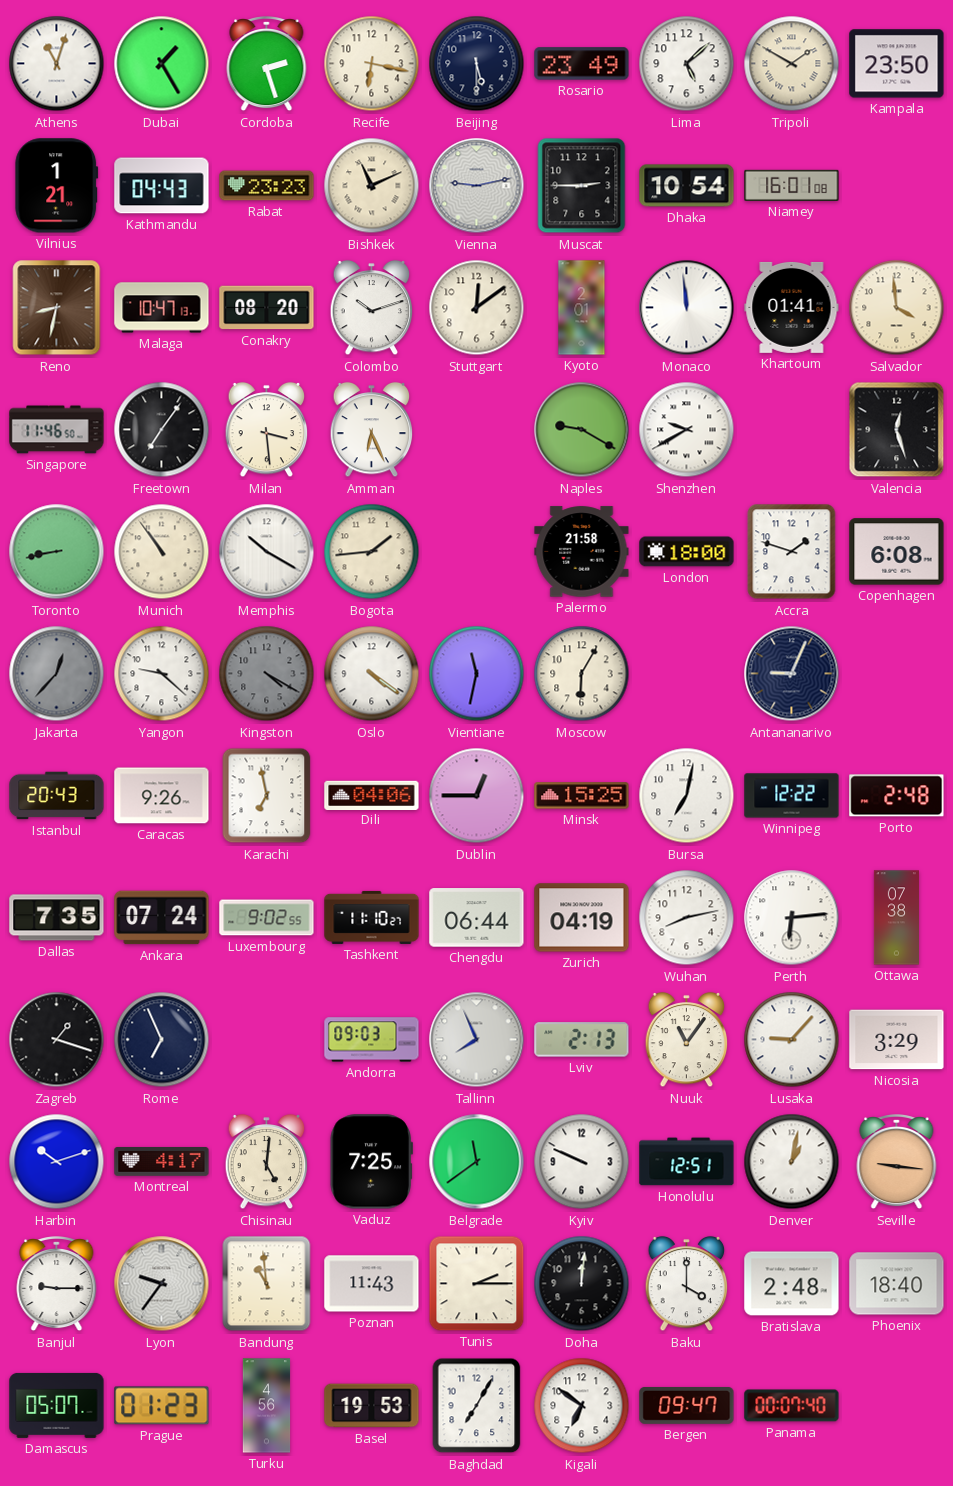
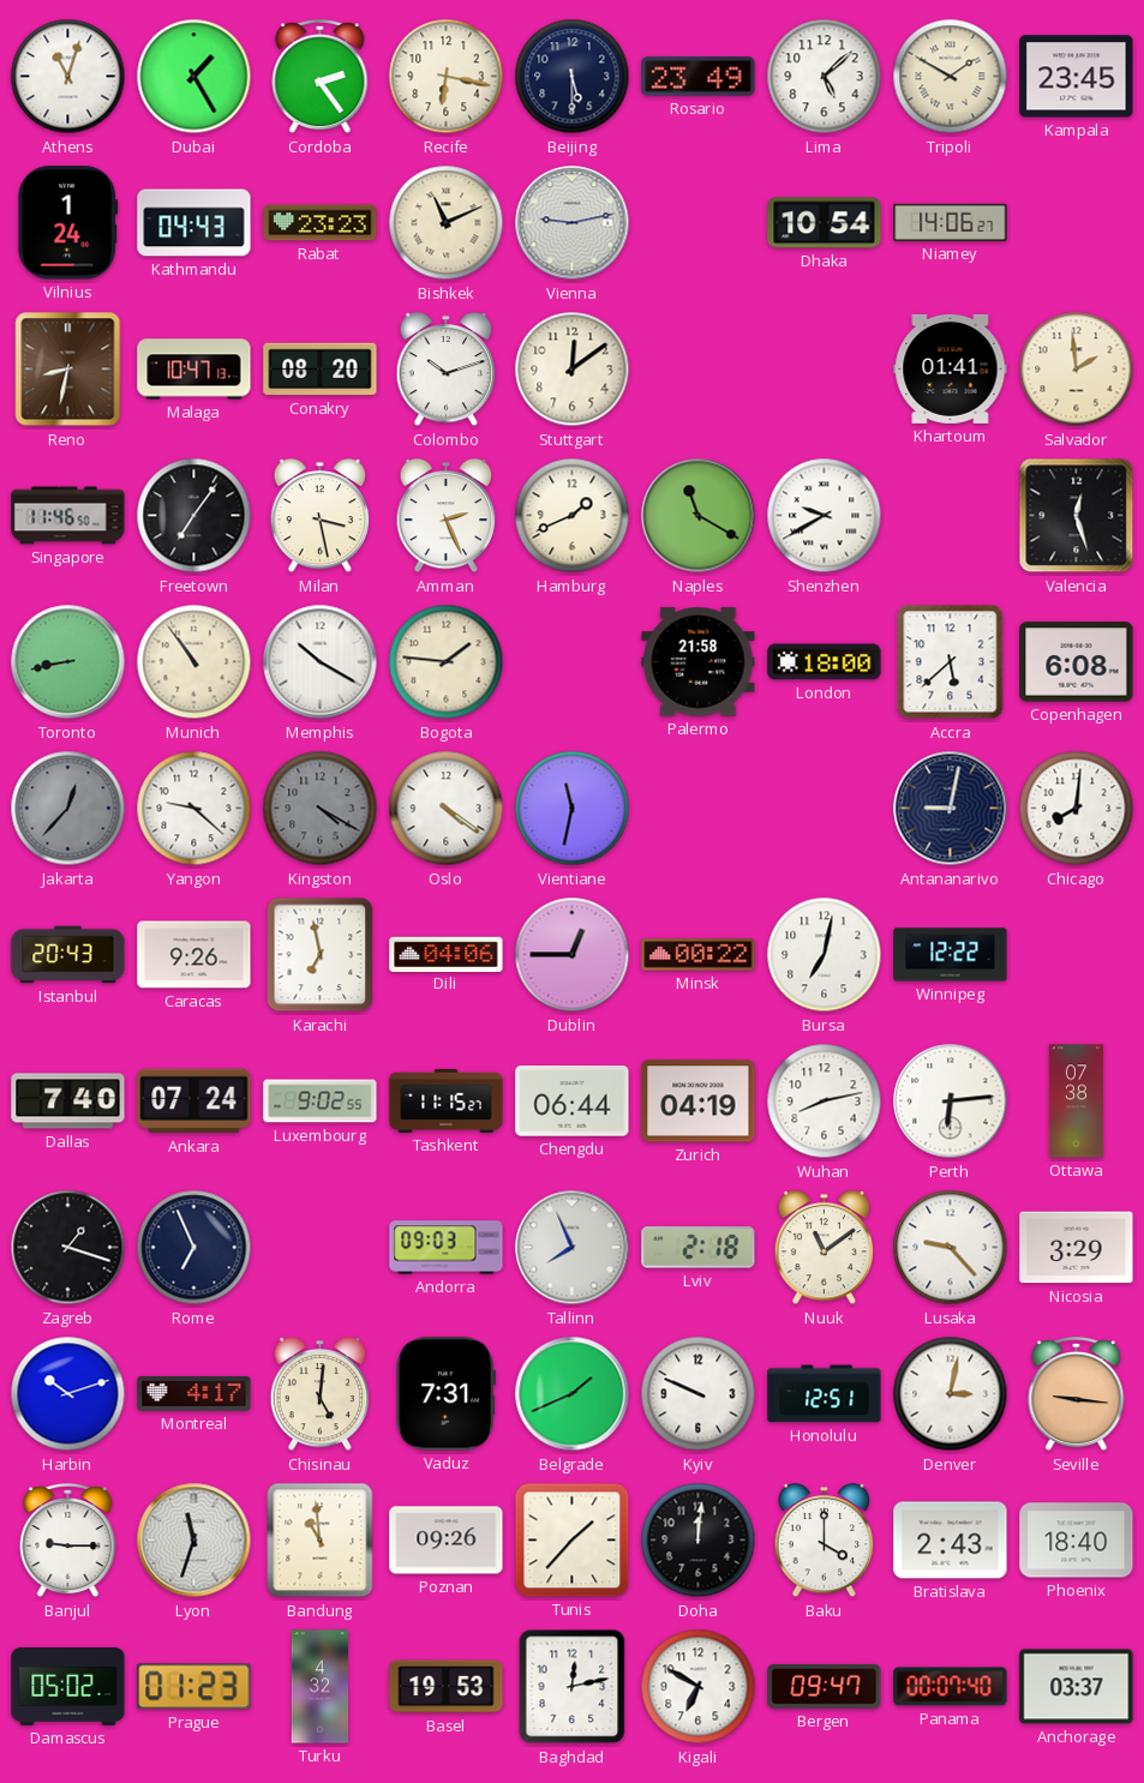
Cordoba: 2:27 -> 2:24 (321, 78)
Kampala: 23:50 -> 23:45 (1077, 77)
Vilnius: 1:21 -> 1:24 (68, 223)
Muscat: 2:45 -> none (582, 186)
Niamey: 16:01 -> 14:06 (951, 222)
Kyoto: 2:01 -> none (582, 308)
Monaco: 11:59 -> none (687, 308)
Salvador: 3:59 -> 1:59 (1077, 370)
Milan: 3:29 -> 3:28 (321, 516)
Amman: 6:26 -> 2:26 (447, 516)
Hamburg: none -> 1:41 (573, 516)
Naples: 9:20 -> 11:20 (699, 516)
Bogota: 1:44 -> 1:46 (447, 662)
Accra: 1:48 -> 5:38 (951, 662)
Moscow: 6:05 -> none (582, 674)
Antananarivo: 9:04 -> 9:02 (951, 809)
Chicago: none -> 8:01 (1077, 809)
Minsk: 15:25 -> 00:22 (699, 955)
Porto: 2:48 -> none (897, 796)
Dallas: 7:35 -> 7:40 (68, 1101)
Tashkent: 11:10 -> 11:15 (447, 1100)
Lviv: 2:13 -> 2:18 (699, 1248)
Nuuk: 11:06 -> 11:09 (825, 1248)
Lusaka: 9:07 -> 9:23 (951, 1248)
Vaduz: 7:25 -> 7:31 (445, 1394)
Belgrade: 11:39 -> 1:41 (573, 1394)
Denver: 1:02 -> 3:02 (951, 1394)
Lyon: 9:36 -> 11:33 (194, 1541)
Poznan: 11:43 -> 09:26 (447, 1541)
Tunis: 2:15 -> 1:37 (573, 1541)
Bratislava: 2:48 -> 2:43 (951, 1541)
Damascus: 05:07 -> 05:02 (68, 1686)
Turku: 4:56 -> 4:32 (321, 1687)
Baghdad: 7:05 -> 12:13 (573, 1687)
Kigali: 6:51 -> 6:50 (699, 1687)
Anchorage: none -> 03:37 (1077, 1687)
